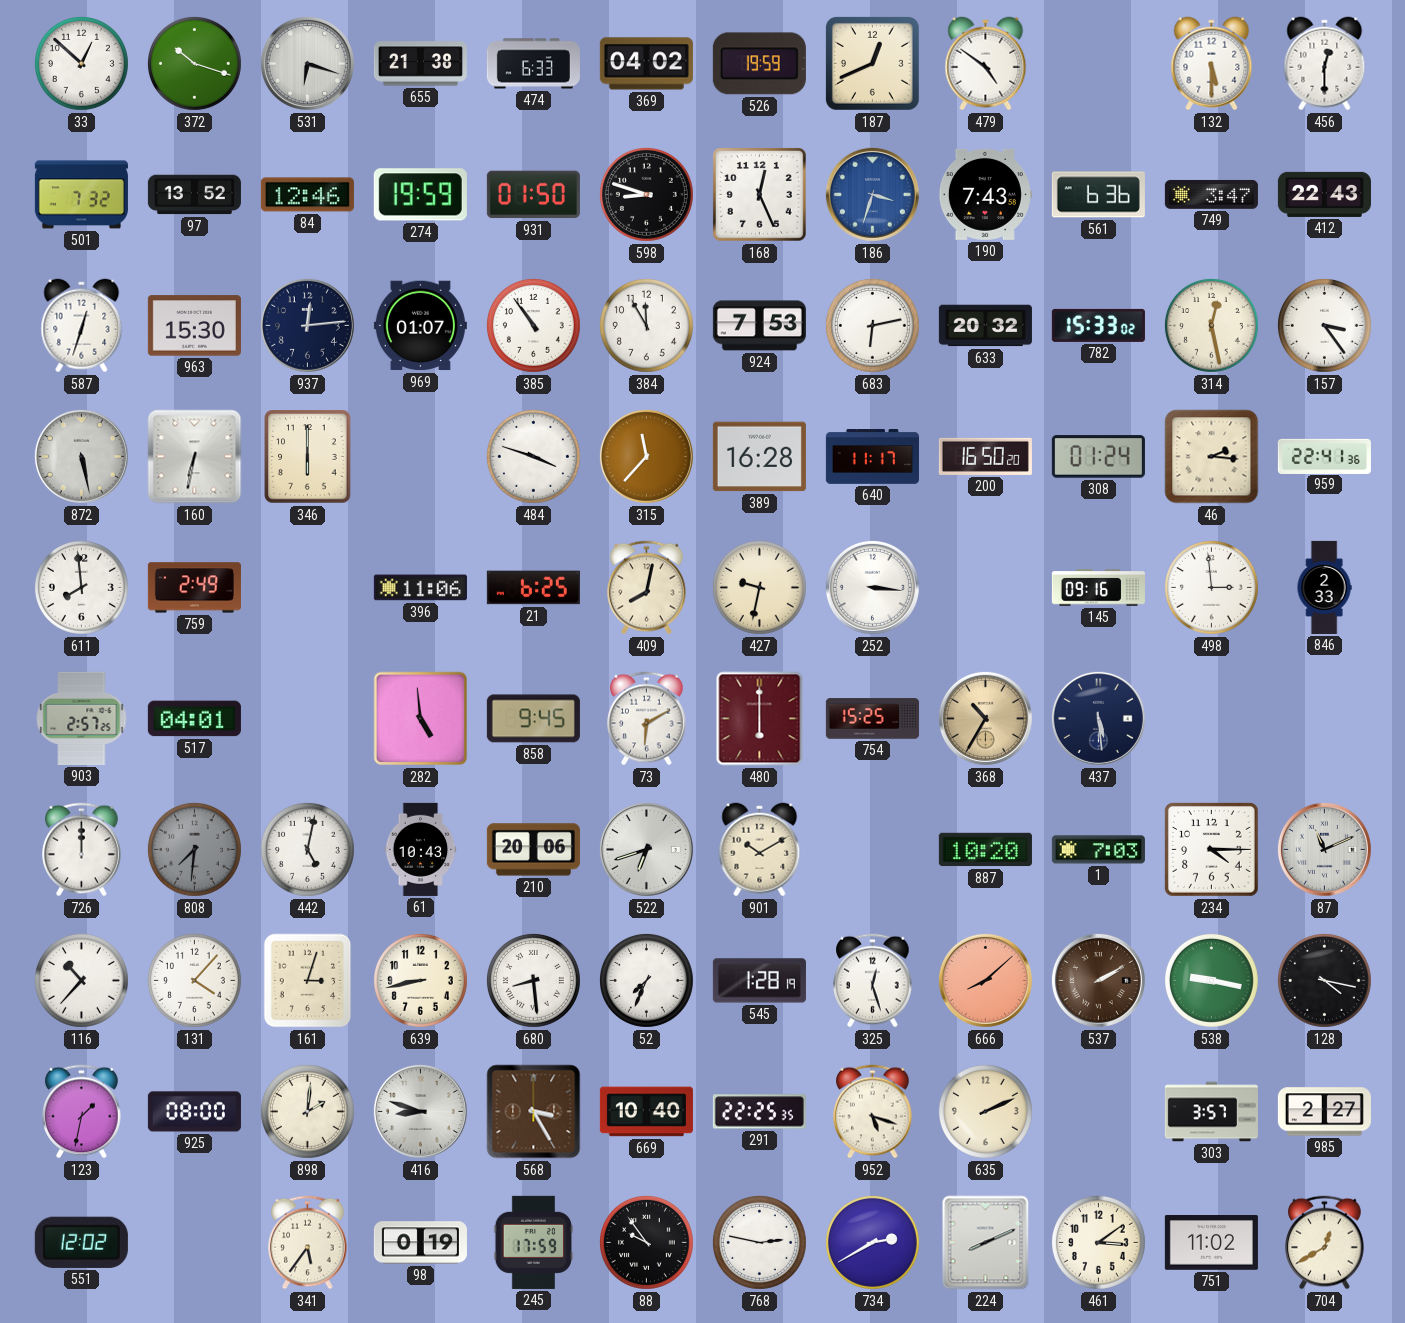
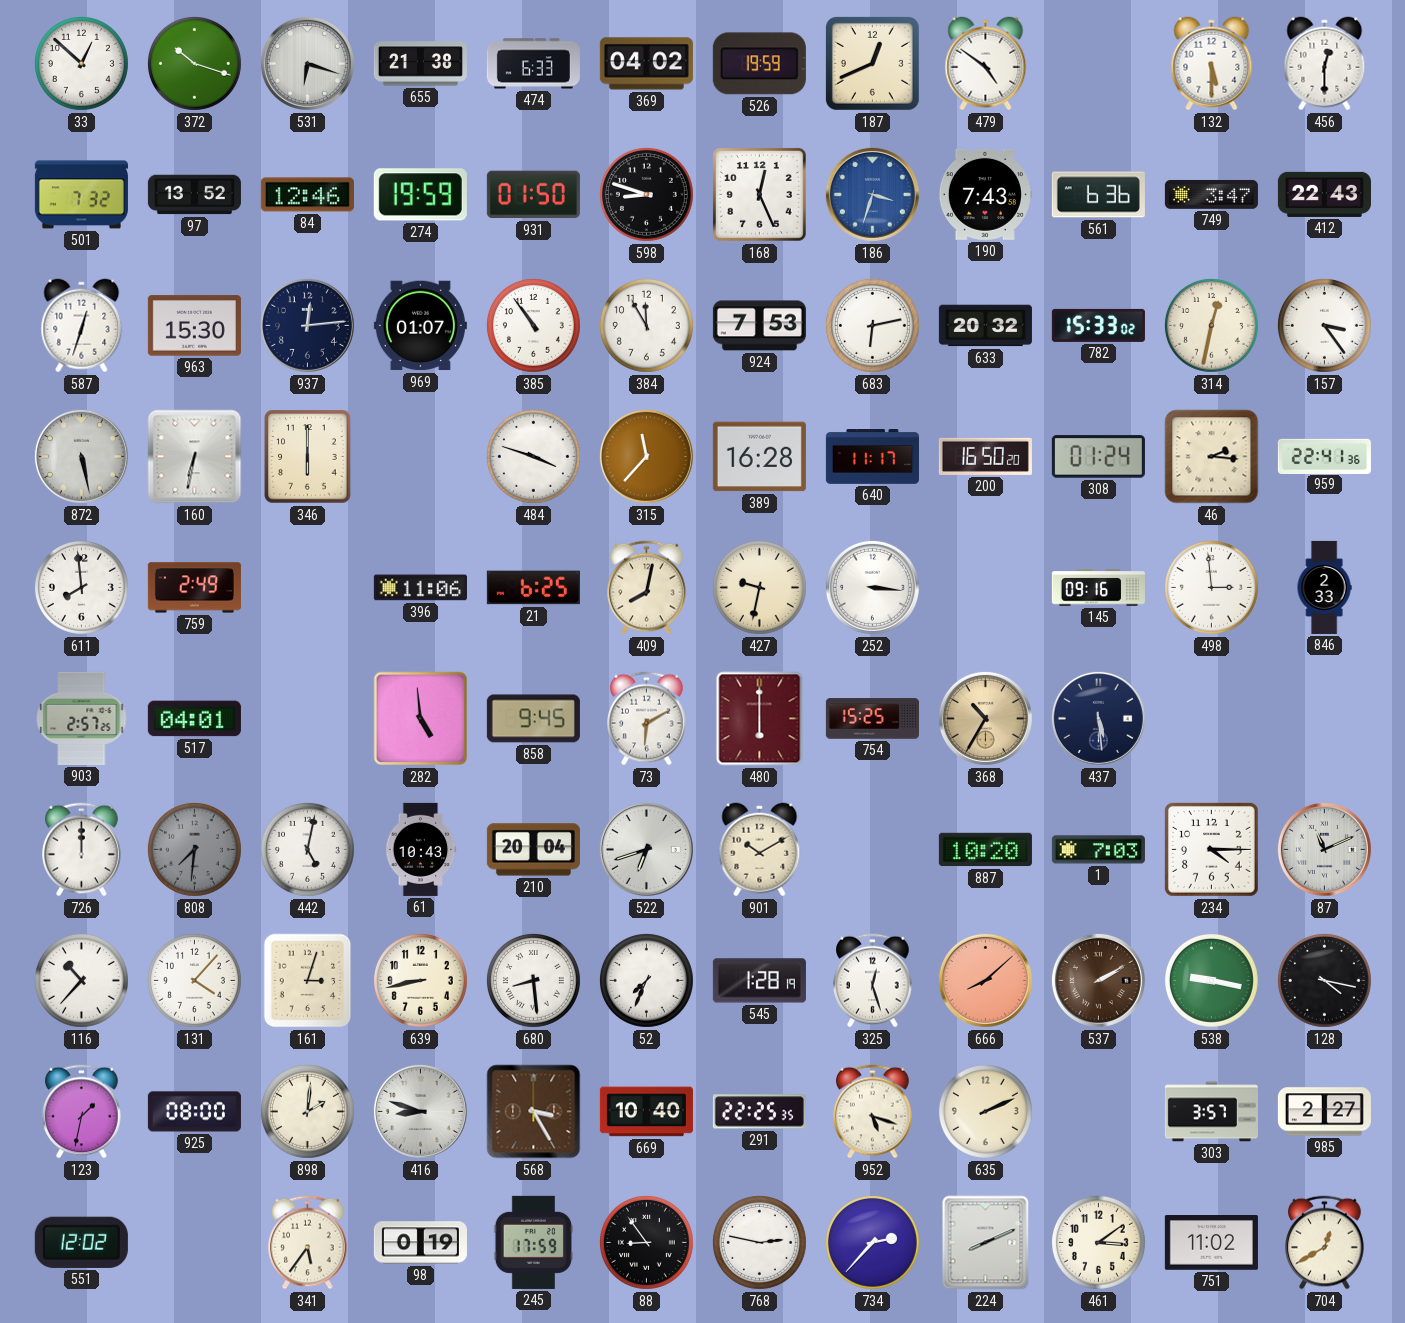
314: 12:28 -> 12:32 (1211, 325)
210: 20:06 -> 20:04 (533, 850)
88: 9:54 -> 8:54 (646, 1242)
734: 2:40 -> 2:37 (872, 1242)
